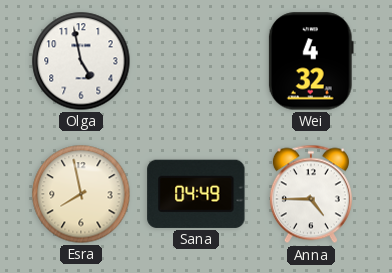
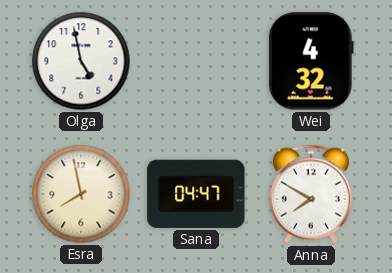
Sana: 04:49 -> 04:47 (196, 194)
Anna: 4:45 -> 7:50 (311, 194)
